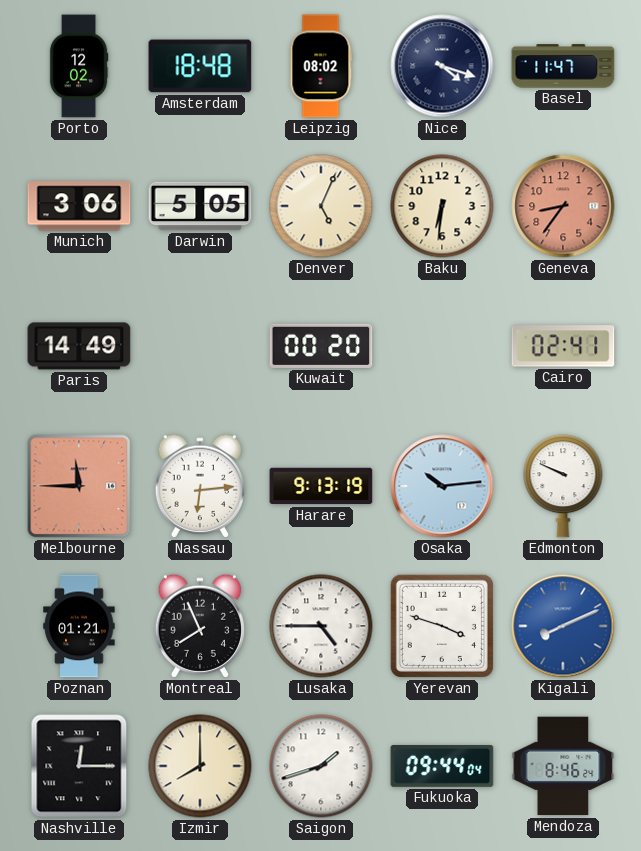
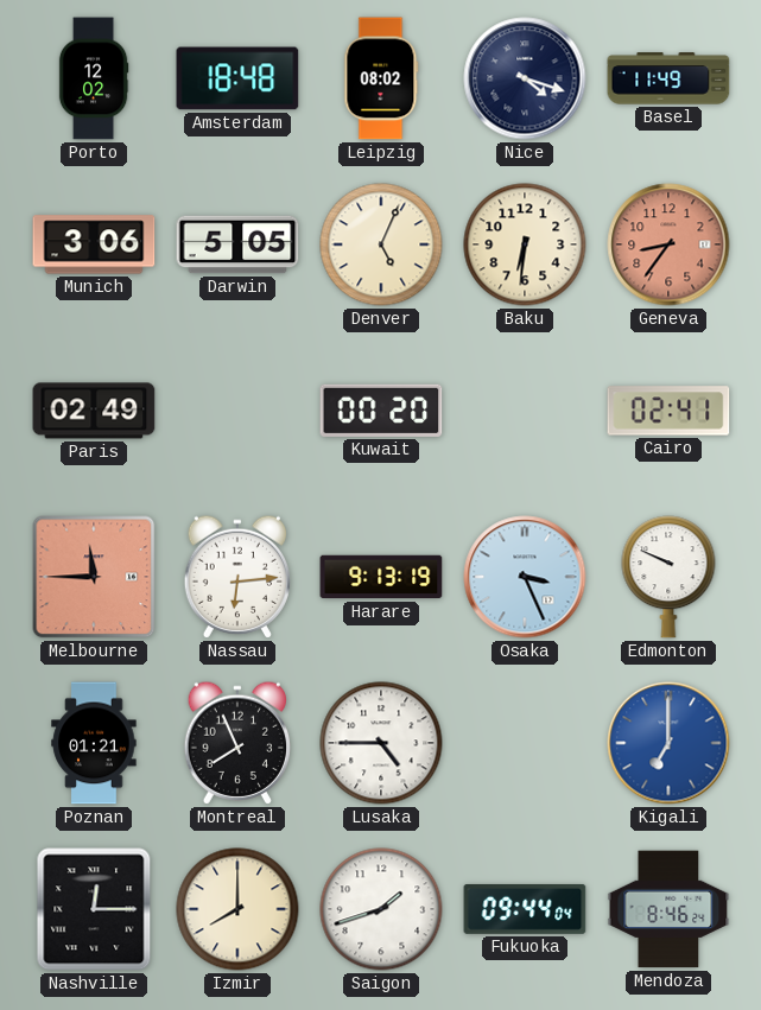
Basel: 11:47 -> 11:49 (668, 78)
Paris: 14:49 -> 02:49 (94, 411)
Osaka: 10:14 -> 3:26 (525, 577)
Yerevan: 3:48 -> none (442, 626)
Kigali: 8:11 -> 7:00 (668, 743)
